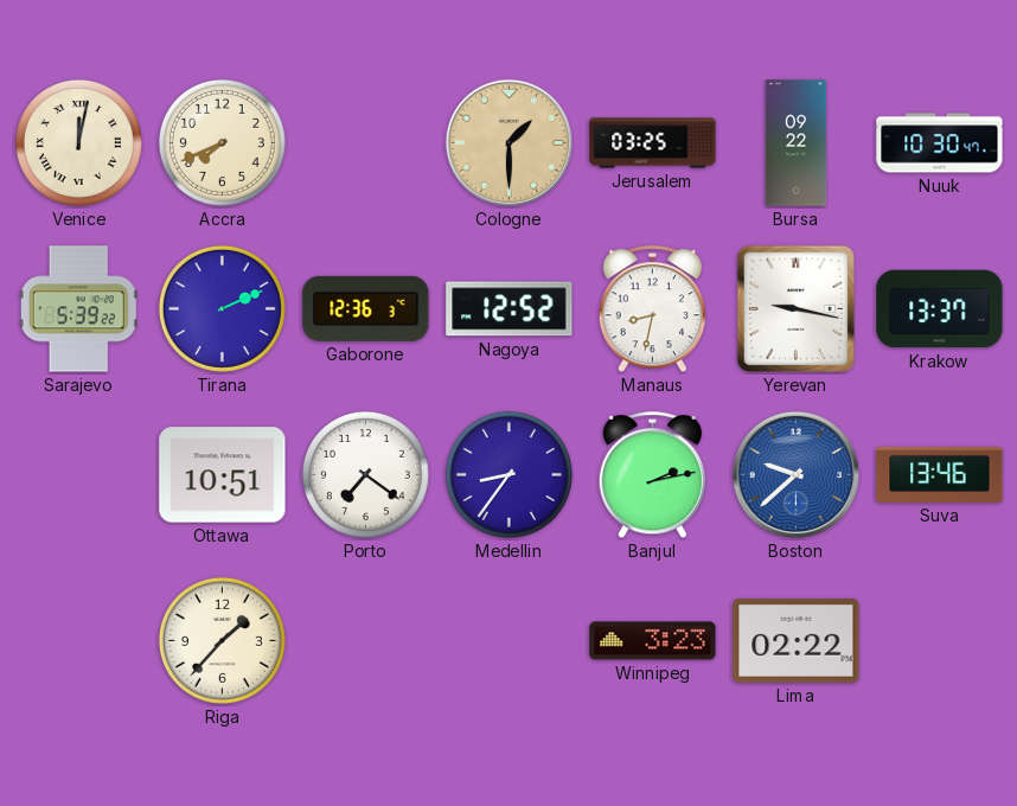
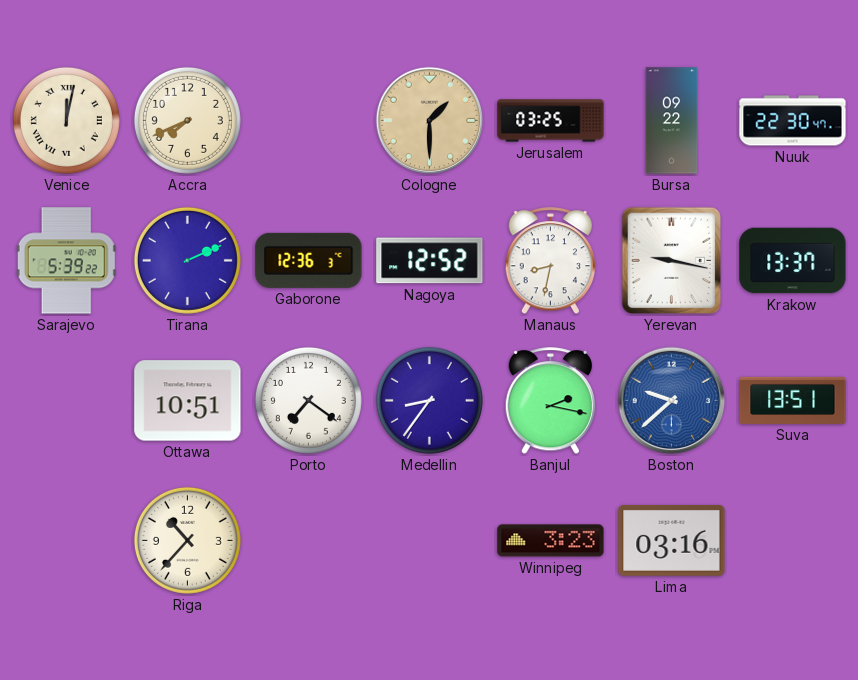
Nuuk: 10:30 -> 22:30 (793, 121)
Banjul: 2:13 -> 2:17 (550, 401)
Suva: 13:46 -> 13:51 (793, 400)
Riga: 1:37 -> 10:37 (187, 540)
Lima: 02:22 -> 03:16 (672, 541)
